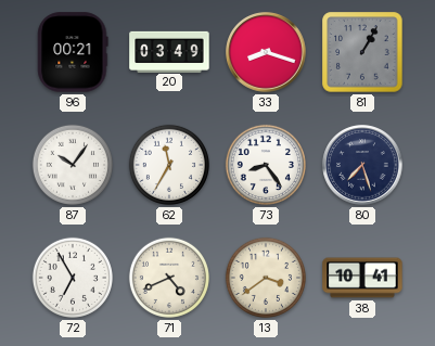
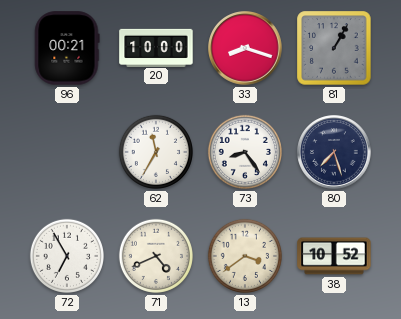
20: 03:49 -> 10:00 (156, 47)
87: 10:06 -> none (73, 165)
38: 10:41 -> 10:52 (334, 256)
